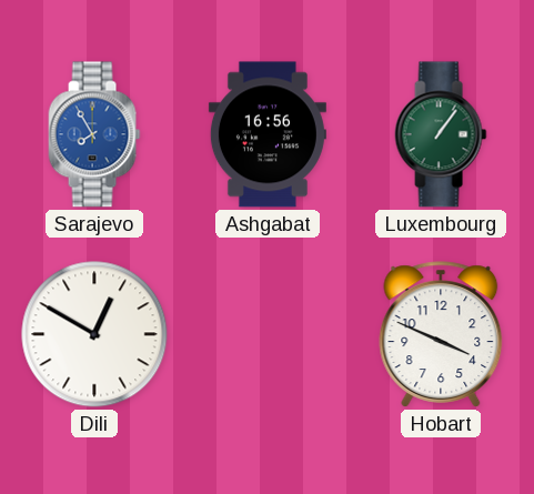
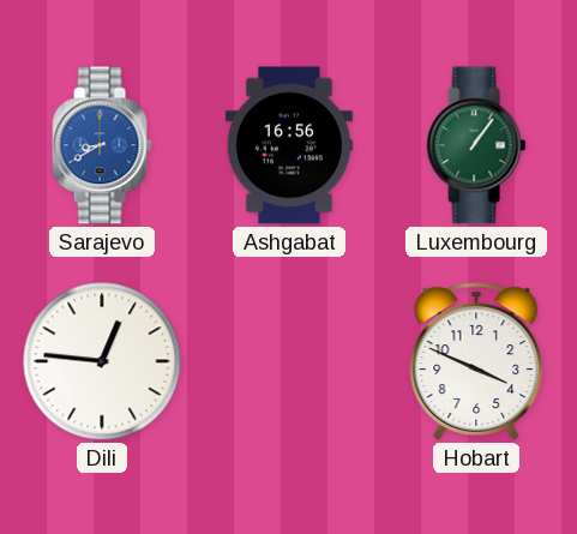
Sarajevo: 7:55 -> 8:40 (102, 145)
Dili: 12:50 -> 12:46 (102, 361)
